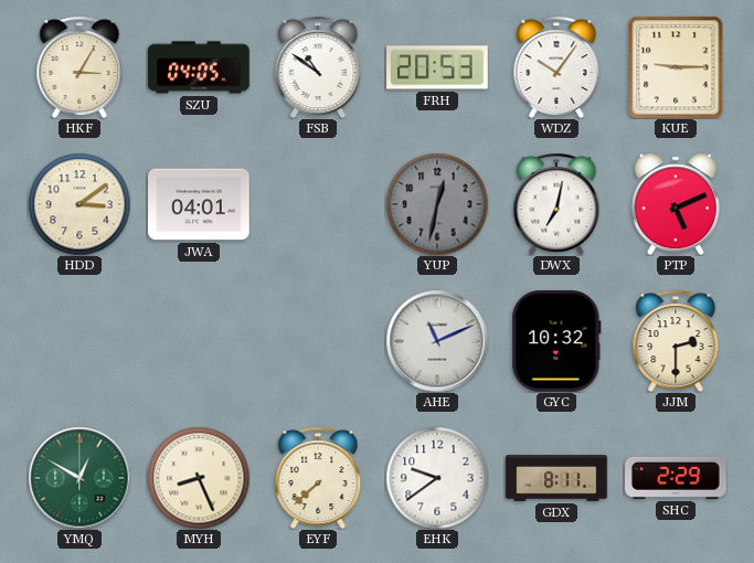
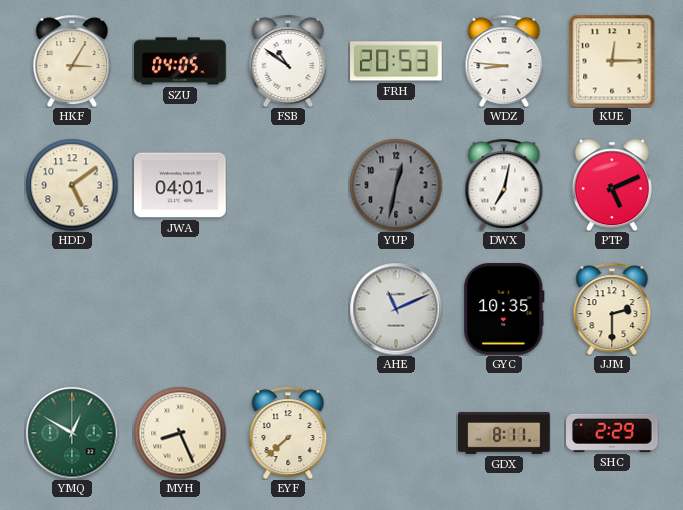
WDZ: 10:06 -> 8:46 (504, 61)
KUE: 9:15 -> 12:15 (612, 61)
HDD: 3:09 -> 5:09 (72, 185)
GYC: 10:32 -> 10:35 (504, 309)
EHK: 9:39 -> none (437, 478)
